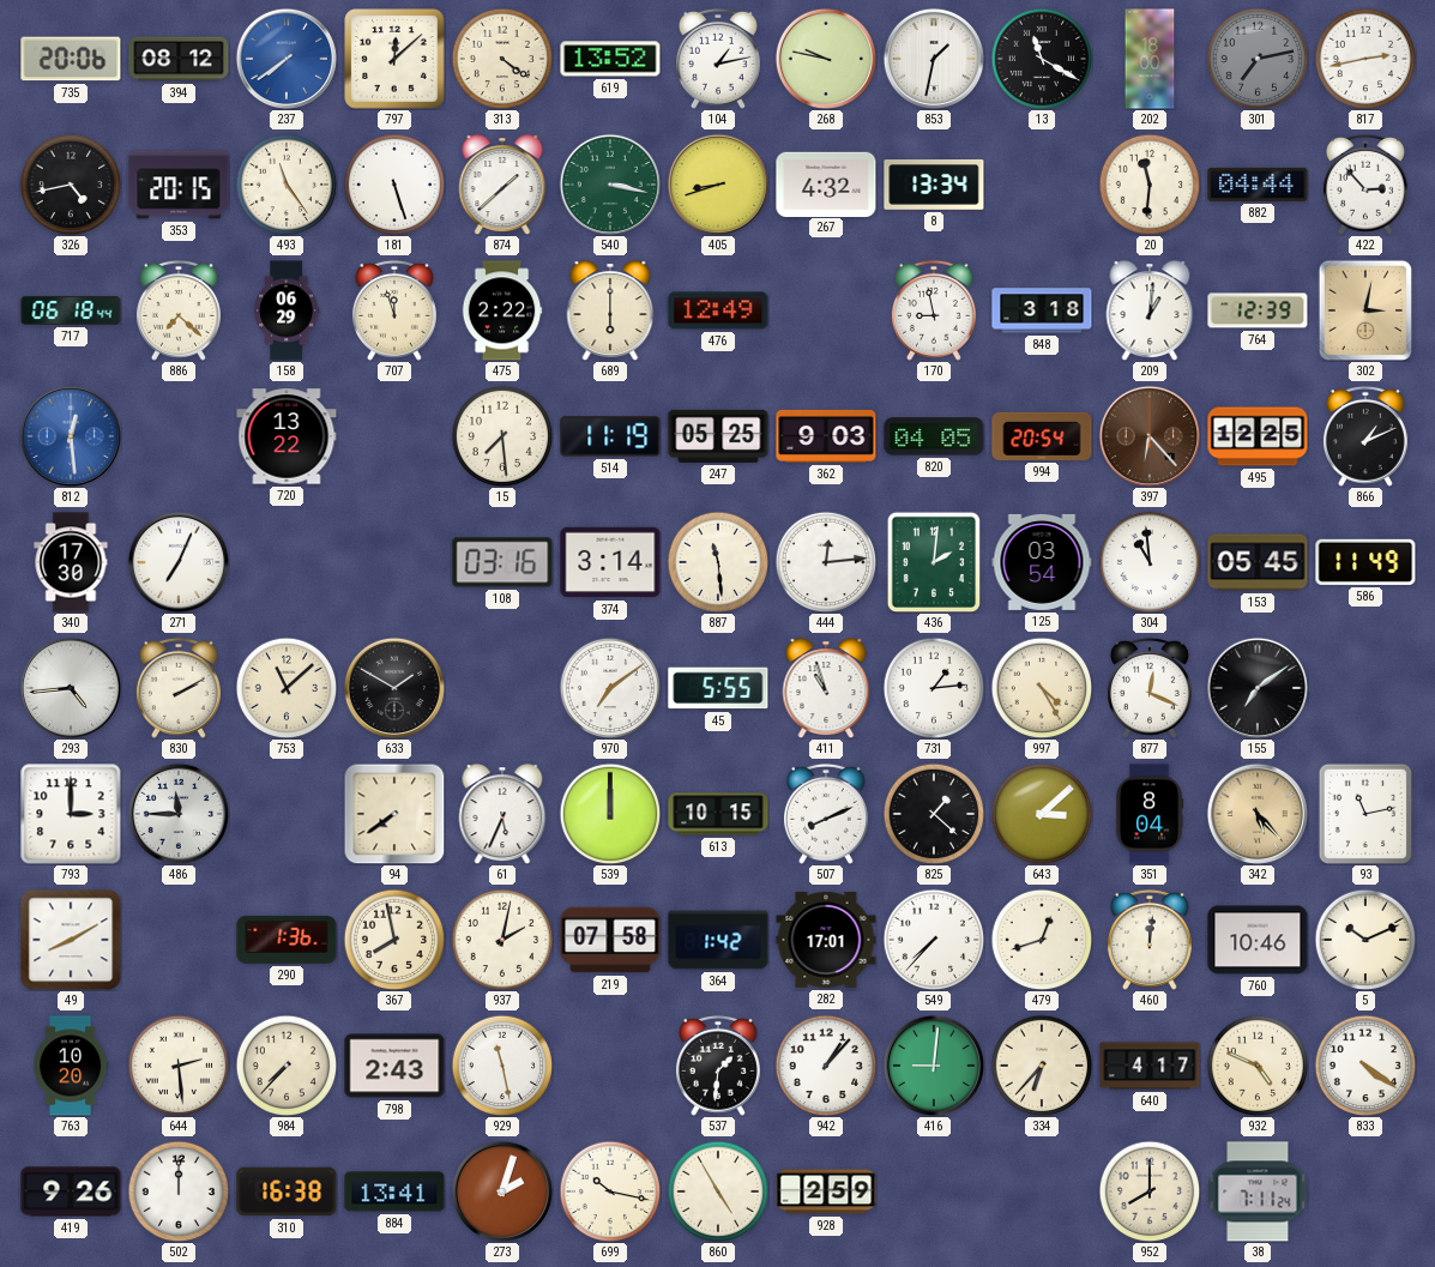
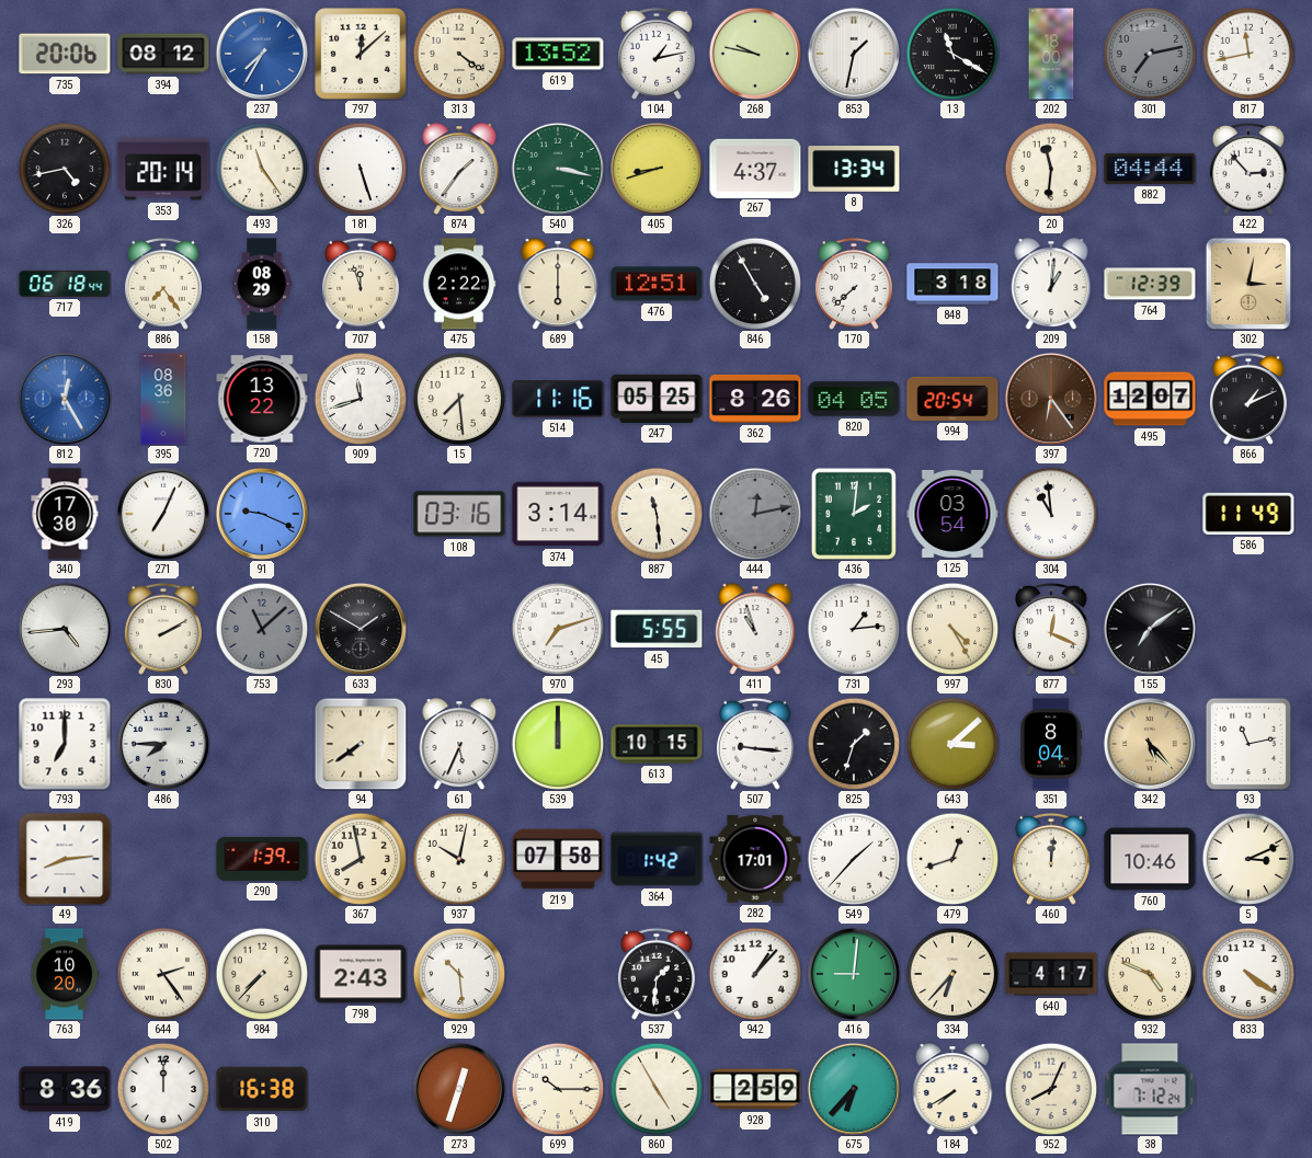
237: 7:39 -> 7:35 (262, 54)
817: 2:43 -> 11:43 (1248, 54)
353: 20:15 -> 20:14 (163, 169)
874: 1:38 -> 1:36 (459, 169)
267: 4:32 -> 4:37 (755, 168)
886: 7:22 -> 7:24 (163, 284)
158: 06:29 -> 08:29 (262, 284)
476: 12:49 -> 12:51 (657, 284)
846: none -> 4:55 (755, 284)
170: 8:58 -> 7:38 (854, 284)
812: 12:29 -> 12:25 (65, 399)
395: none -> 08:36 (163, 399)
909: none -> 11:42 (361, 399)
514: 11:19 -> 11:16 (558, 399)
362: 9:03 -> 8:26 (755, 399)
397: 6:23 -> 6:24 (1051, 399)
495: 12:25 -> 12:07 (1150, 399)
91: none -> 9:19 (262, 514)
444: 12:14 -> 12:13 (755, 514)
444 dial: white -> grey (755, 514)
153: 05:45 -> none (1258, 562)
753 dial: cream -> grey (262, 629)
970: 7:09 -> 7:12 (558, 629)
793: 3:00 -> 7:00 (65, 744)
486: 11:45 -> 7:45 (163, 744)
507: 8:11 -> 9:16 (755, 744)
825: 1:22 -> 1:33 (854, 744)
49: 8:10 -> 8:14 (65, 859)
290: 1:36 -> 1:39 (262, 859)
937: 2:02 -> 10:02 (459, 859)
549: 7:37 -> 1:37 (854, 859)
5: 10:11 -> 3:11 (1248, 859)
644: 2:29 -> 2:24 (163, 974)
929: 11:28 -> 10:29 (459, 974)
419: 9:26 -> 8:36 (65, 1089)
884: 13:41 -> none (394, 1191)
273: 2:03 -> 12:33 (459, 1089)
699: 10:17 -> 10:15 (558, 1089)
675: none -> 6:37 (854, 1089)
184: none -> 7:40 (952, 1089)
952: 8:00 -> 8:04 (1051, 1089)
38: 7:11 -> 7:12 (1150, 1089)
